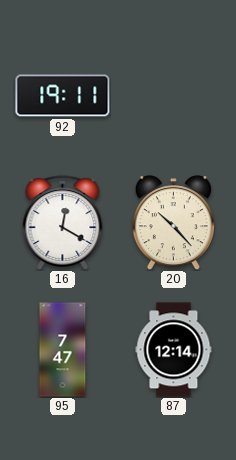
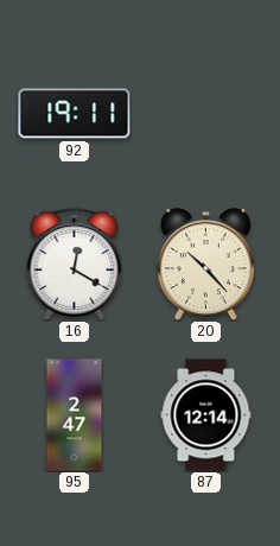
95: 7:47 -> 2:47 (75, 415)
